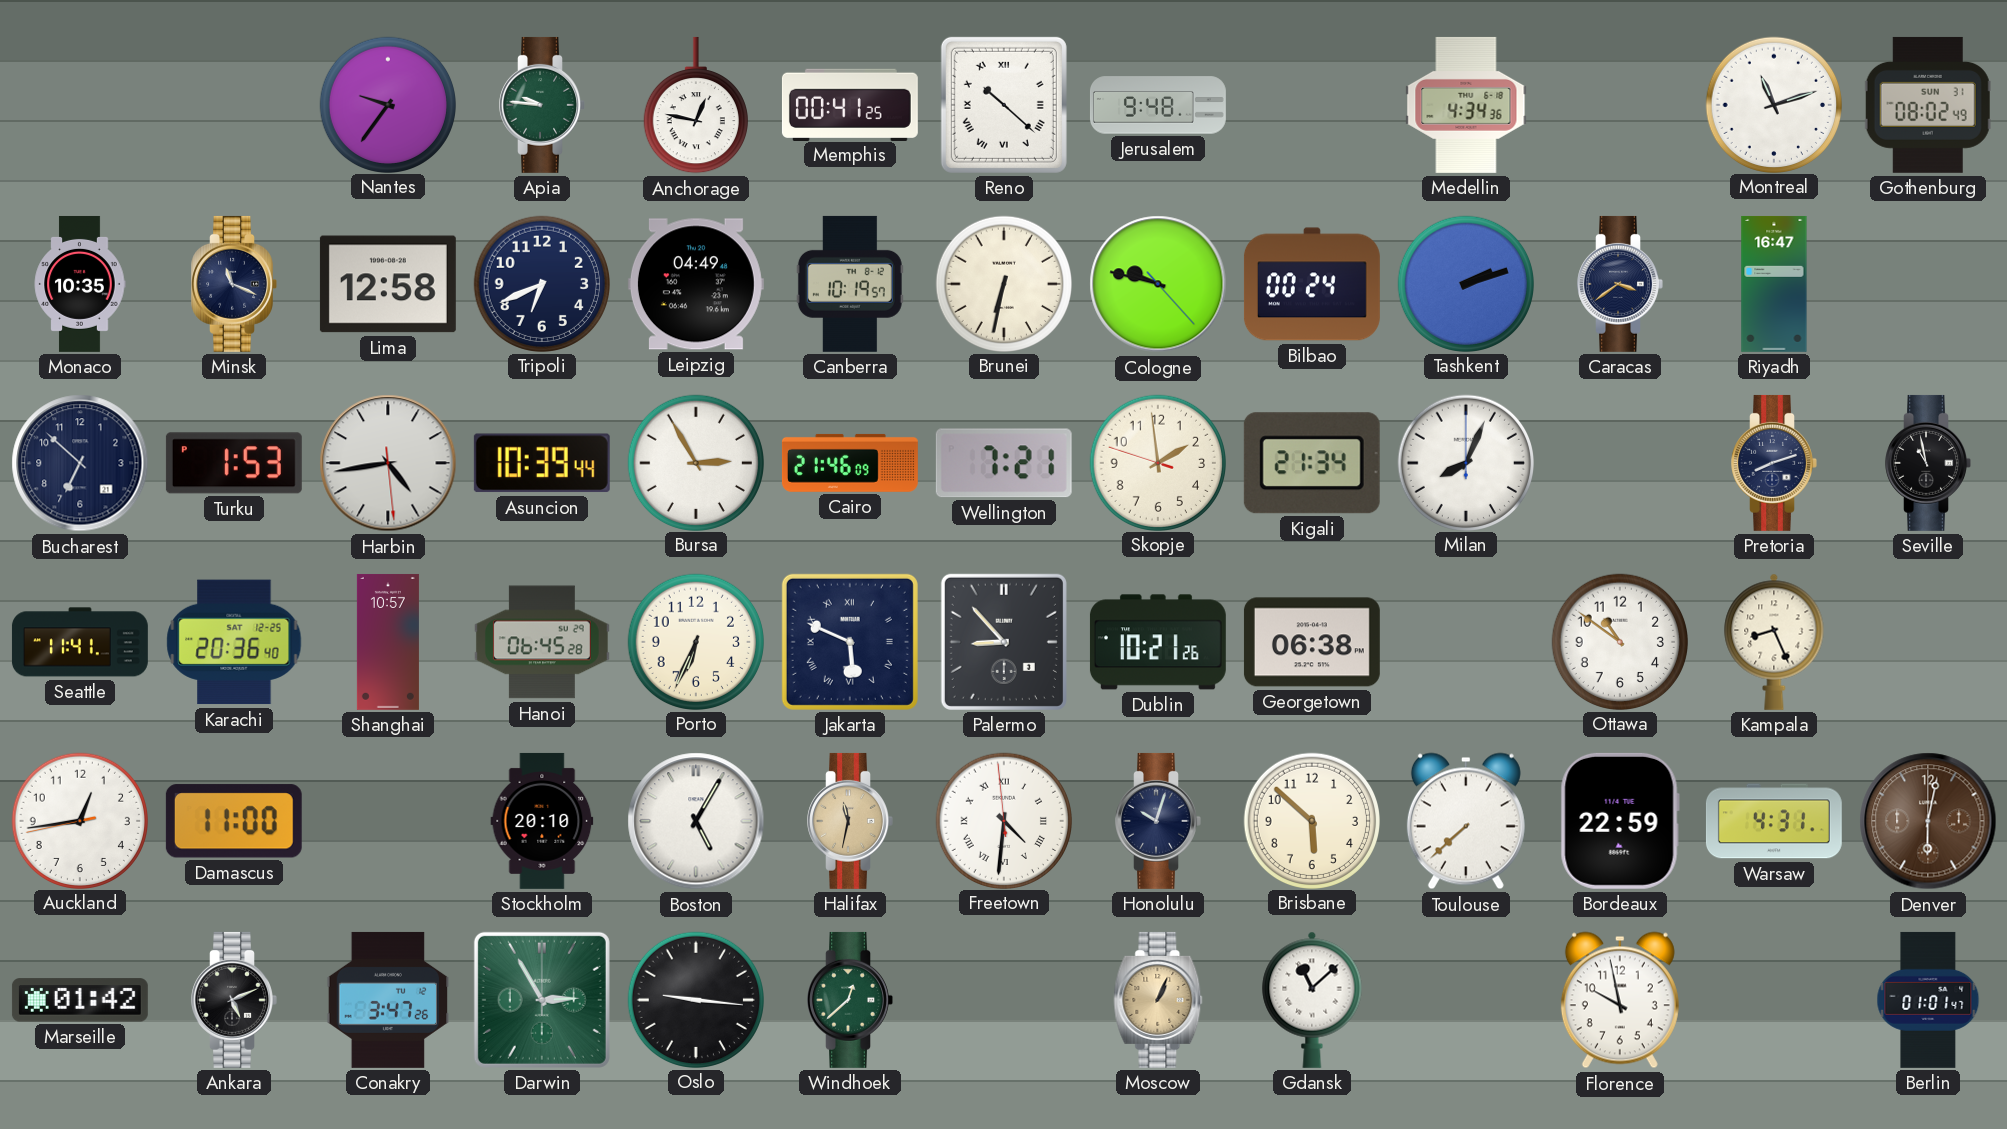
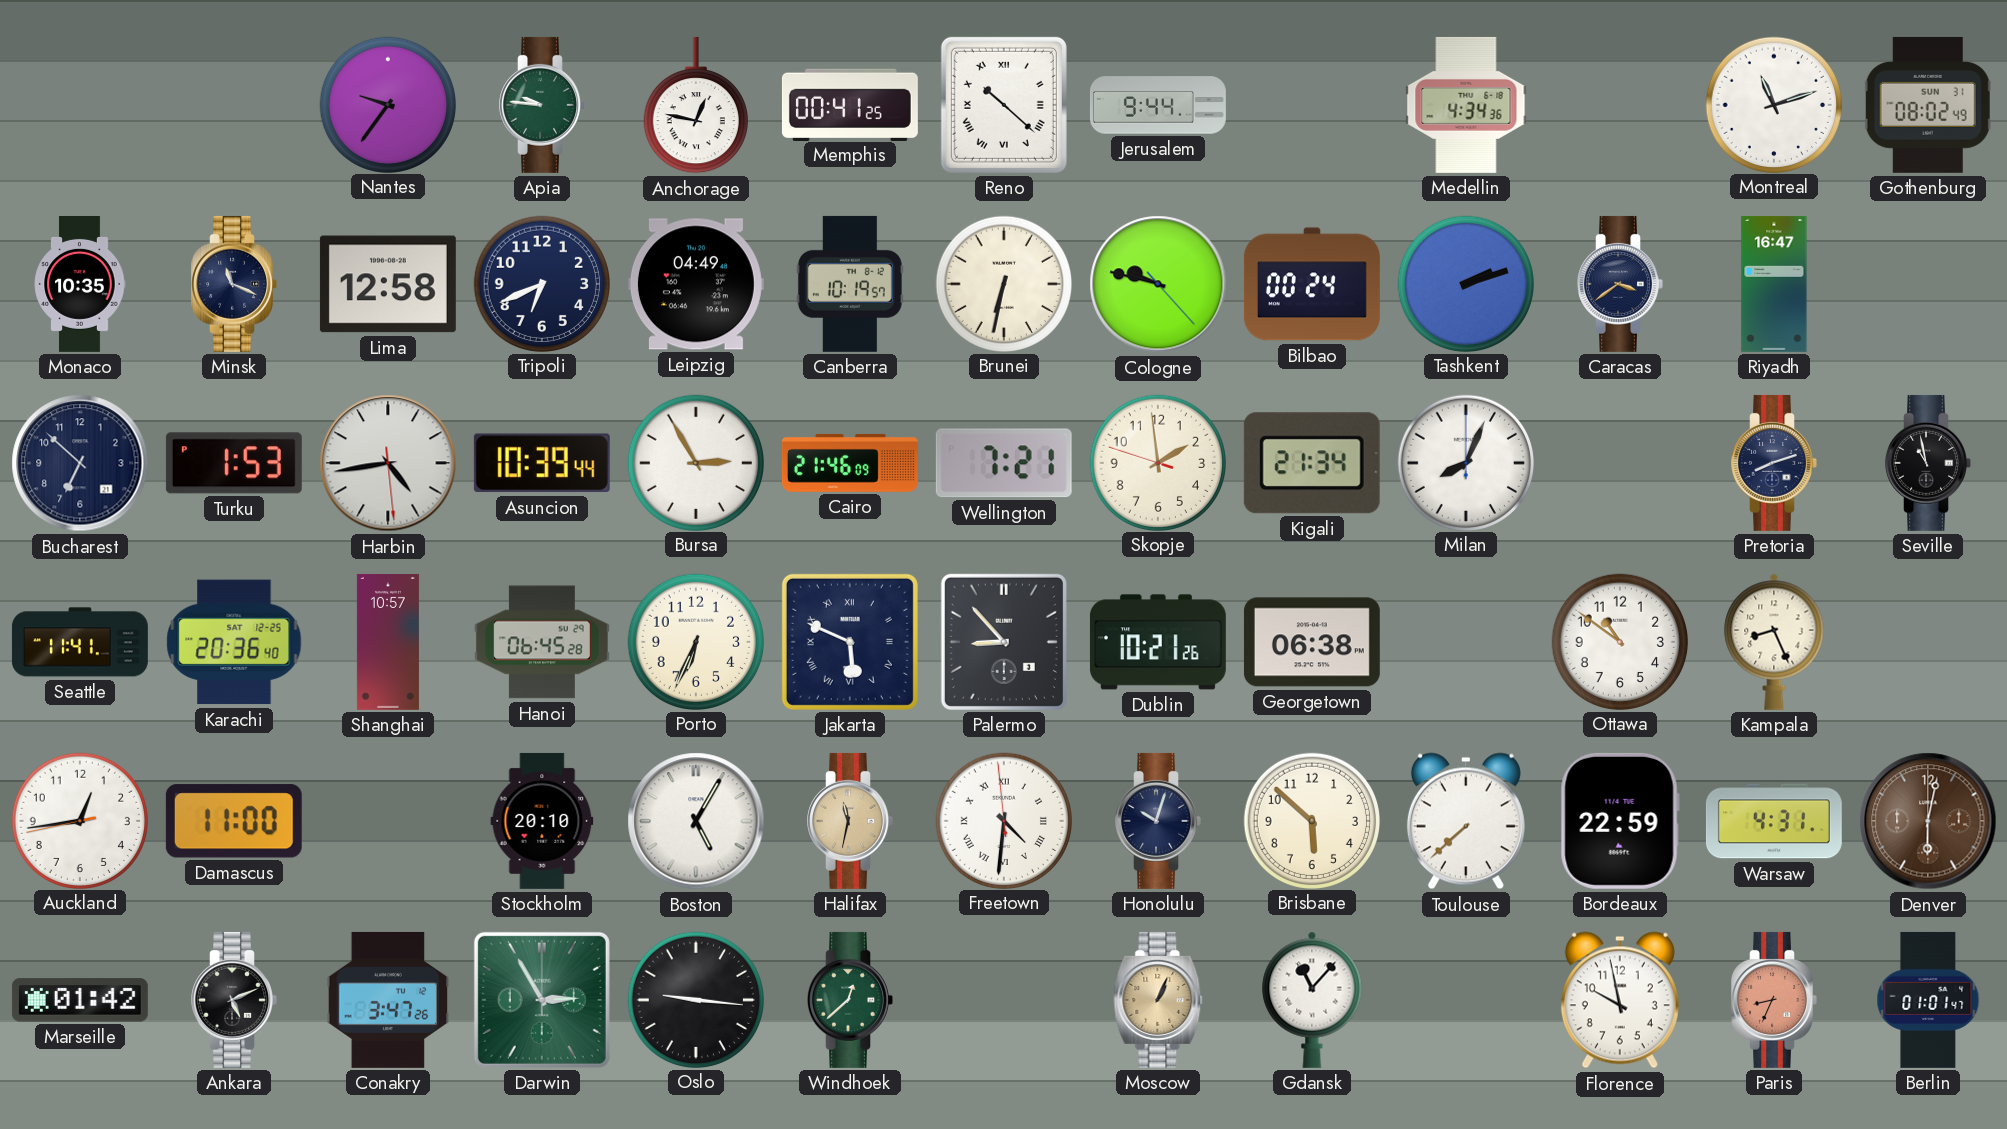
Jerusalem: 9:48 -> 9:44 (1158, 105)
Gdansk: 11:08 -> 11:07 (1312, 1000)
Paris: none -> 8:34 (1774, 1000)
